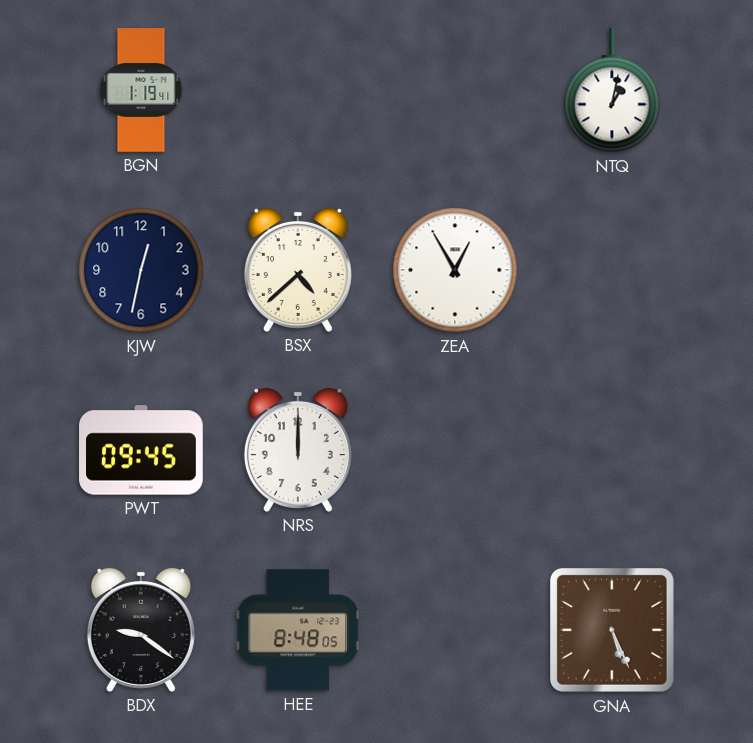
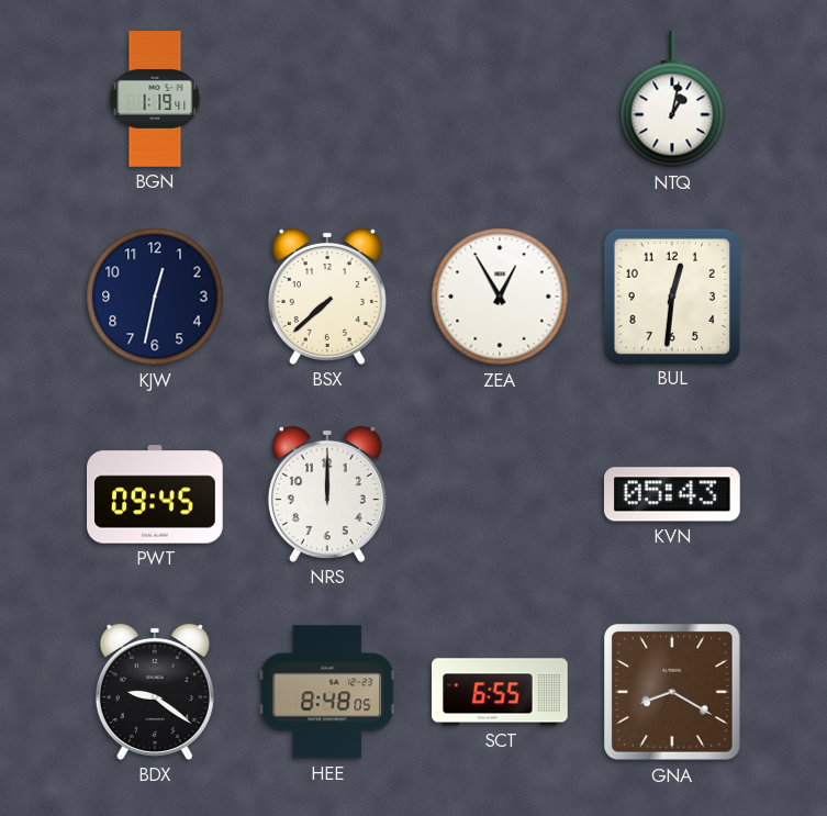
BSX: 4:38 -> 7:38 (327, 297)
BUL: none -> 12:31 (671, 295)
KVN: none -> 05:43 (673, 494)
SCT: none -> 6:55 (500, 692)
GNA: 5:26 -> 8:20 (673, 693)
